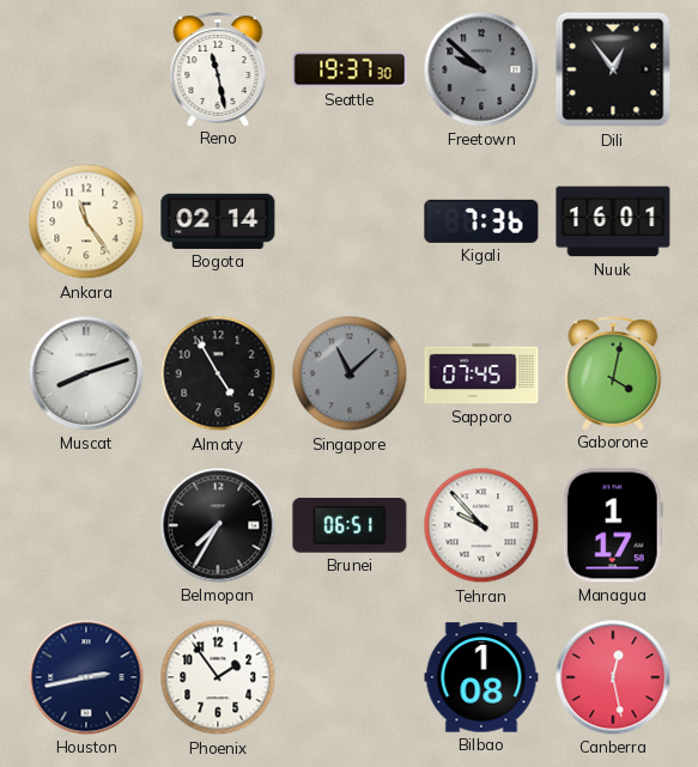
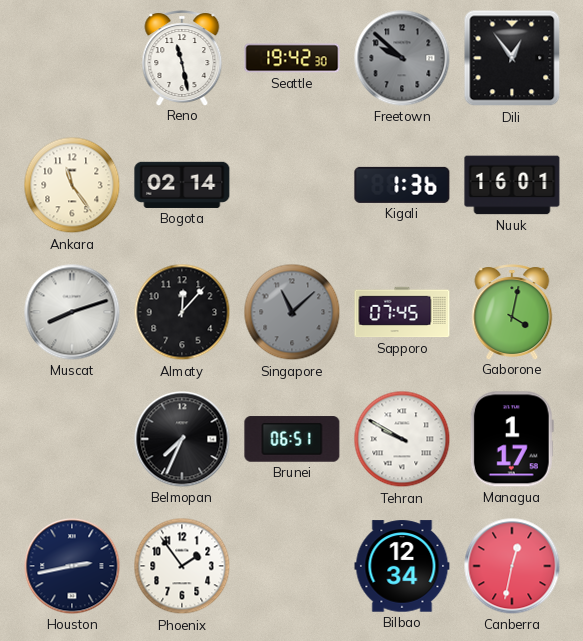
Seattle: 19:37 -> 19:42 (292, 58)
Kigali: 7:36 -> 1:36 (402, 185)
Almaty: 4:55 -> 12:07 (182, 312)
Belmopan: 7:35 -> 7:34 (182, 439)
Tehran: 9:53 -> 9:50 (402, 439)
Bilbao: 1:08 -> 12:34 (402, 566)
Canberra: 12:28 -> 12:32 (512, 566)
